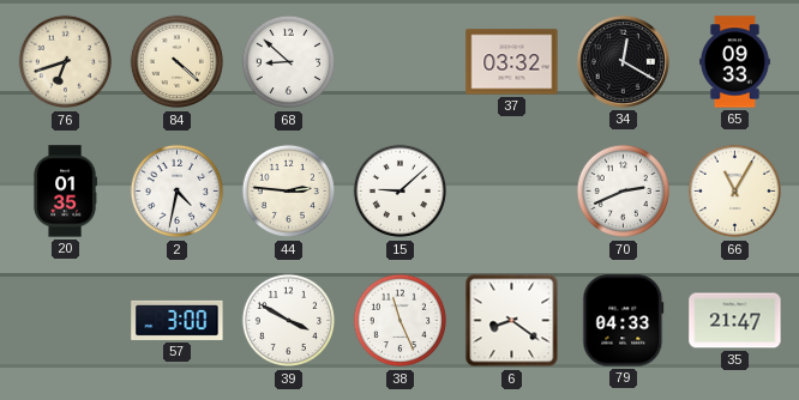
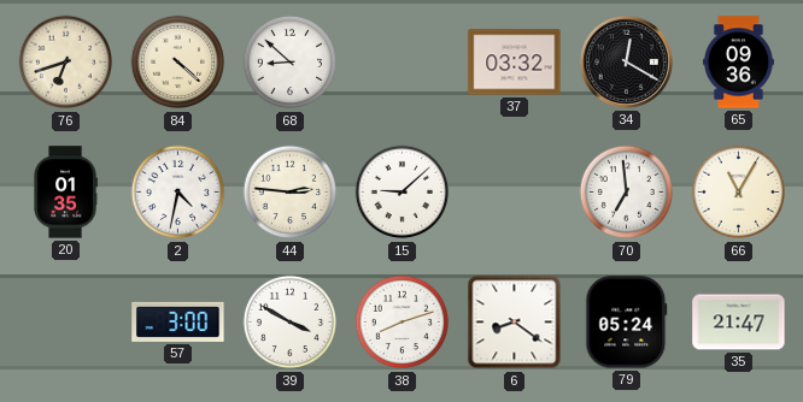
65: 09:33 -> 09:36 (739, 63)
70: 2:41 -> 6:59 (627, 193)
38: 11:26 -> 8:12 (403, 323)
79: 04:33 -> 05:24 (627, 323)
